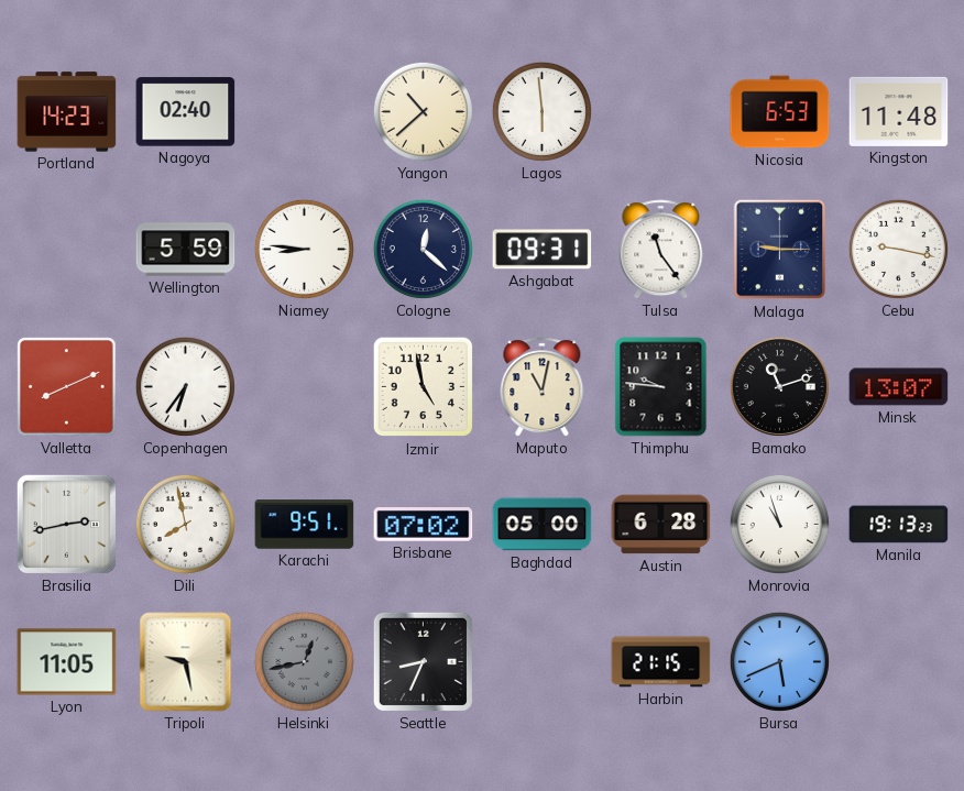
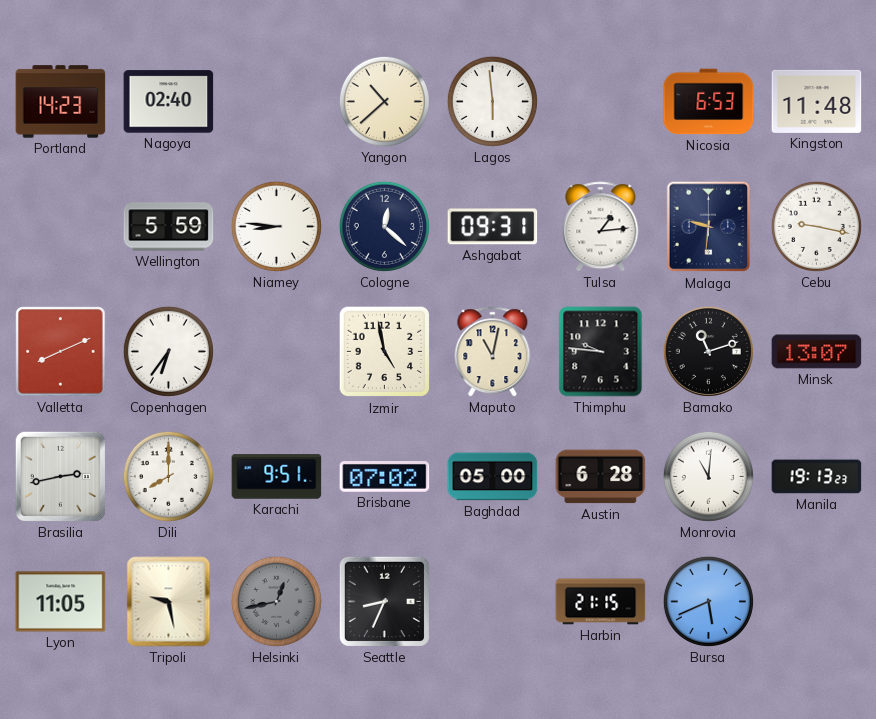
Tulsa: 11:24 -> 1:14 (601, 227)
Malaga: 9:15 -> 9:31 (709, 227)
Dili: 7:58 -> 8:00 (168, 476)
Monrovia: 10:57 -> 11:01 (708, 476)
